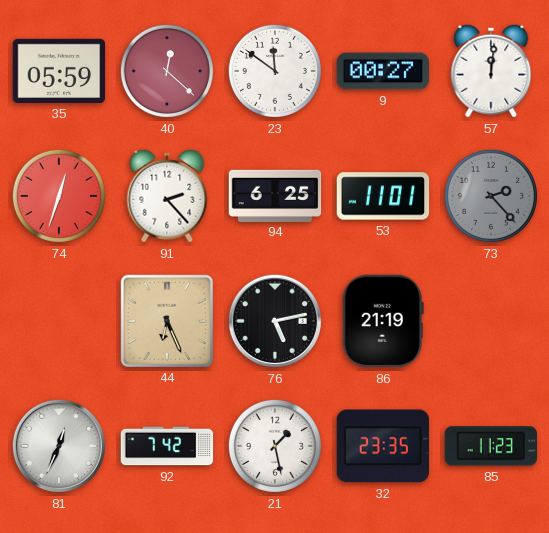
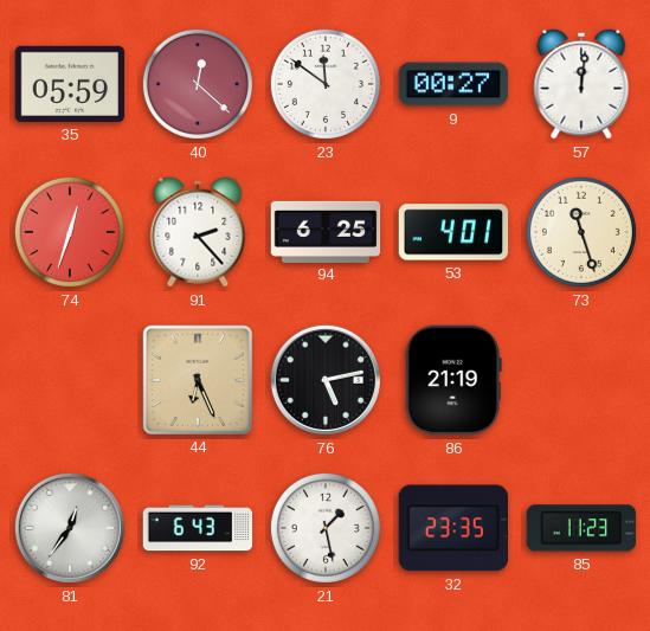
53: 11:01 -> 4:01 (453, 232)
73: 2:23 -> 11:27 (581, 232)
73 dial: grey -> cream (581, 232)
81: 12:34 -> 12:36 (70, 528)
92: 7:42 -> 6:43 (198, 528)
